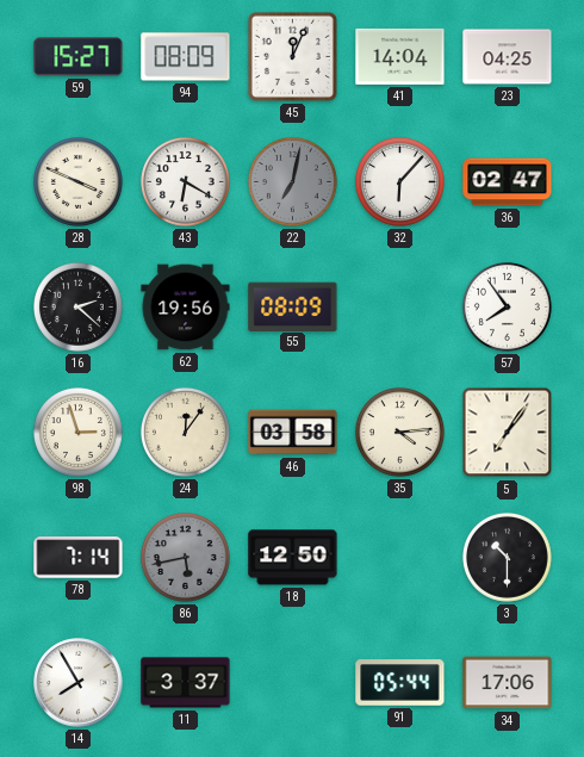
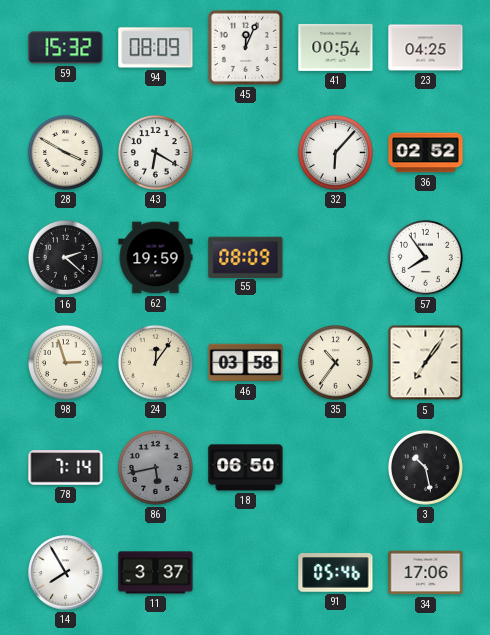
59: 15:27 -> 15:32 (66, 48)
41: 14:04 -> 00:54 (336, 47)
28: 3:49 -> 3:50 (65, 152)
22: 7:02 -> none (292, 181)
36: 02:47 -> 02:52 (426, 153)
62: 19:56 -> 19:59 (156, 258)
35: 4:14 -> 10:36 (335, 362)
18: 12:50 -> 06:50 (246, 468)
3: 10:30 -> 10:28 (425, 467)
91: 05:44 -> 05:46 (336, 573)
